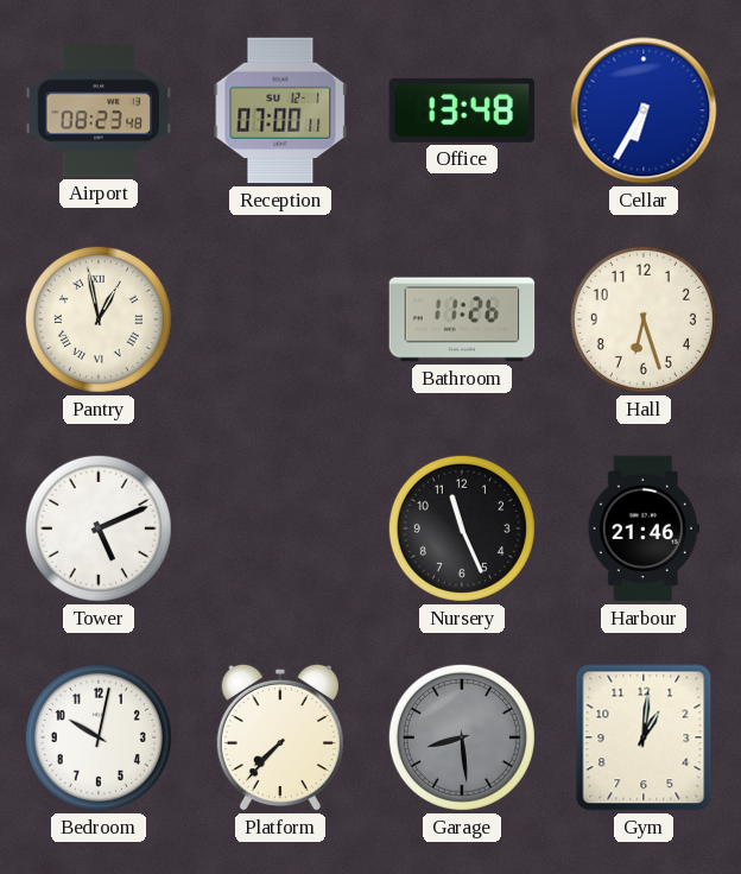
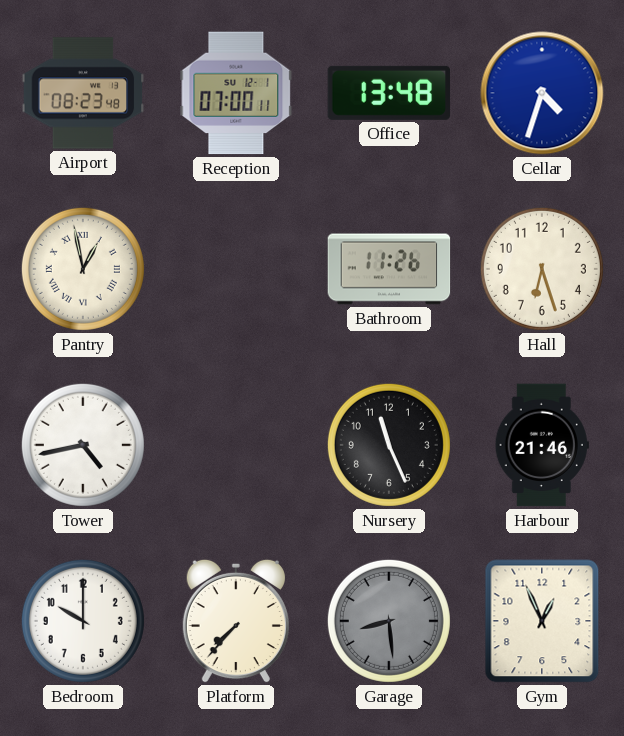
Cellar: 6:35 -> 4:33 (542, 93)
Tower: 5:11 -> 4:43 (83, 445)
Bedroom: 10:02 -> 10:00 (83, 621)
Gym: 1:01 -> 12:56 (542, 621)
